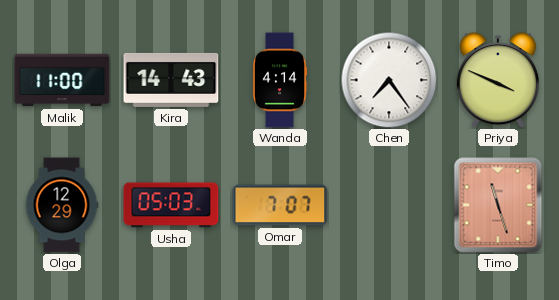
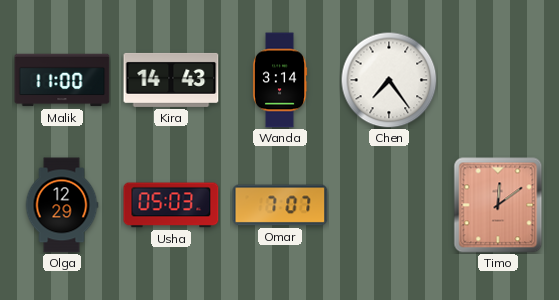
Wanda: 4:14 -> 3:14 (280, 80)
Priya: 3:49 -> none (498, 80)
Timo: 11:27 -> 12:09 (498, 205)
